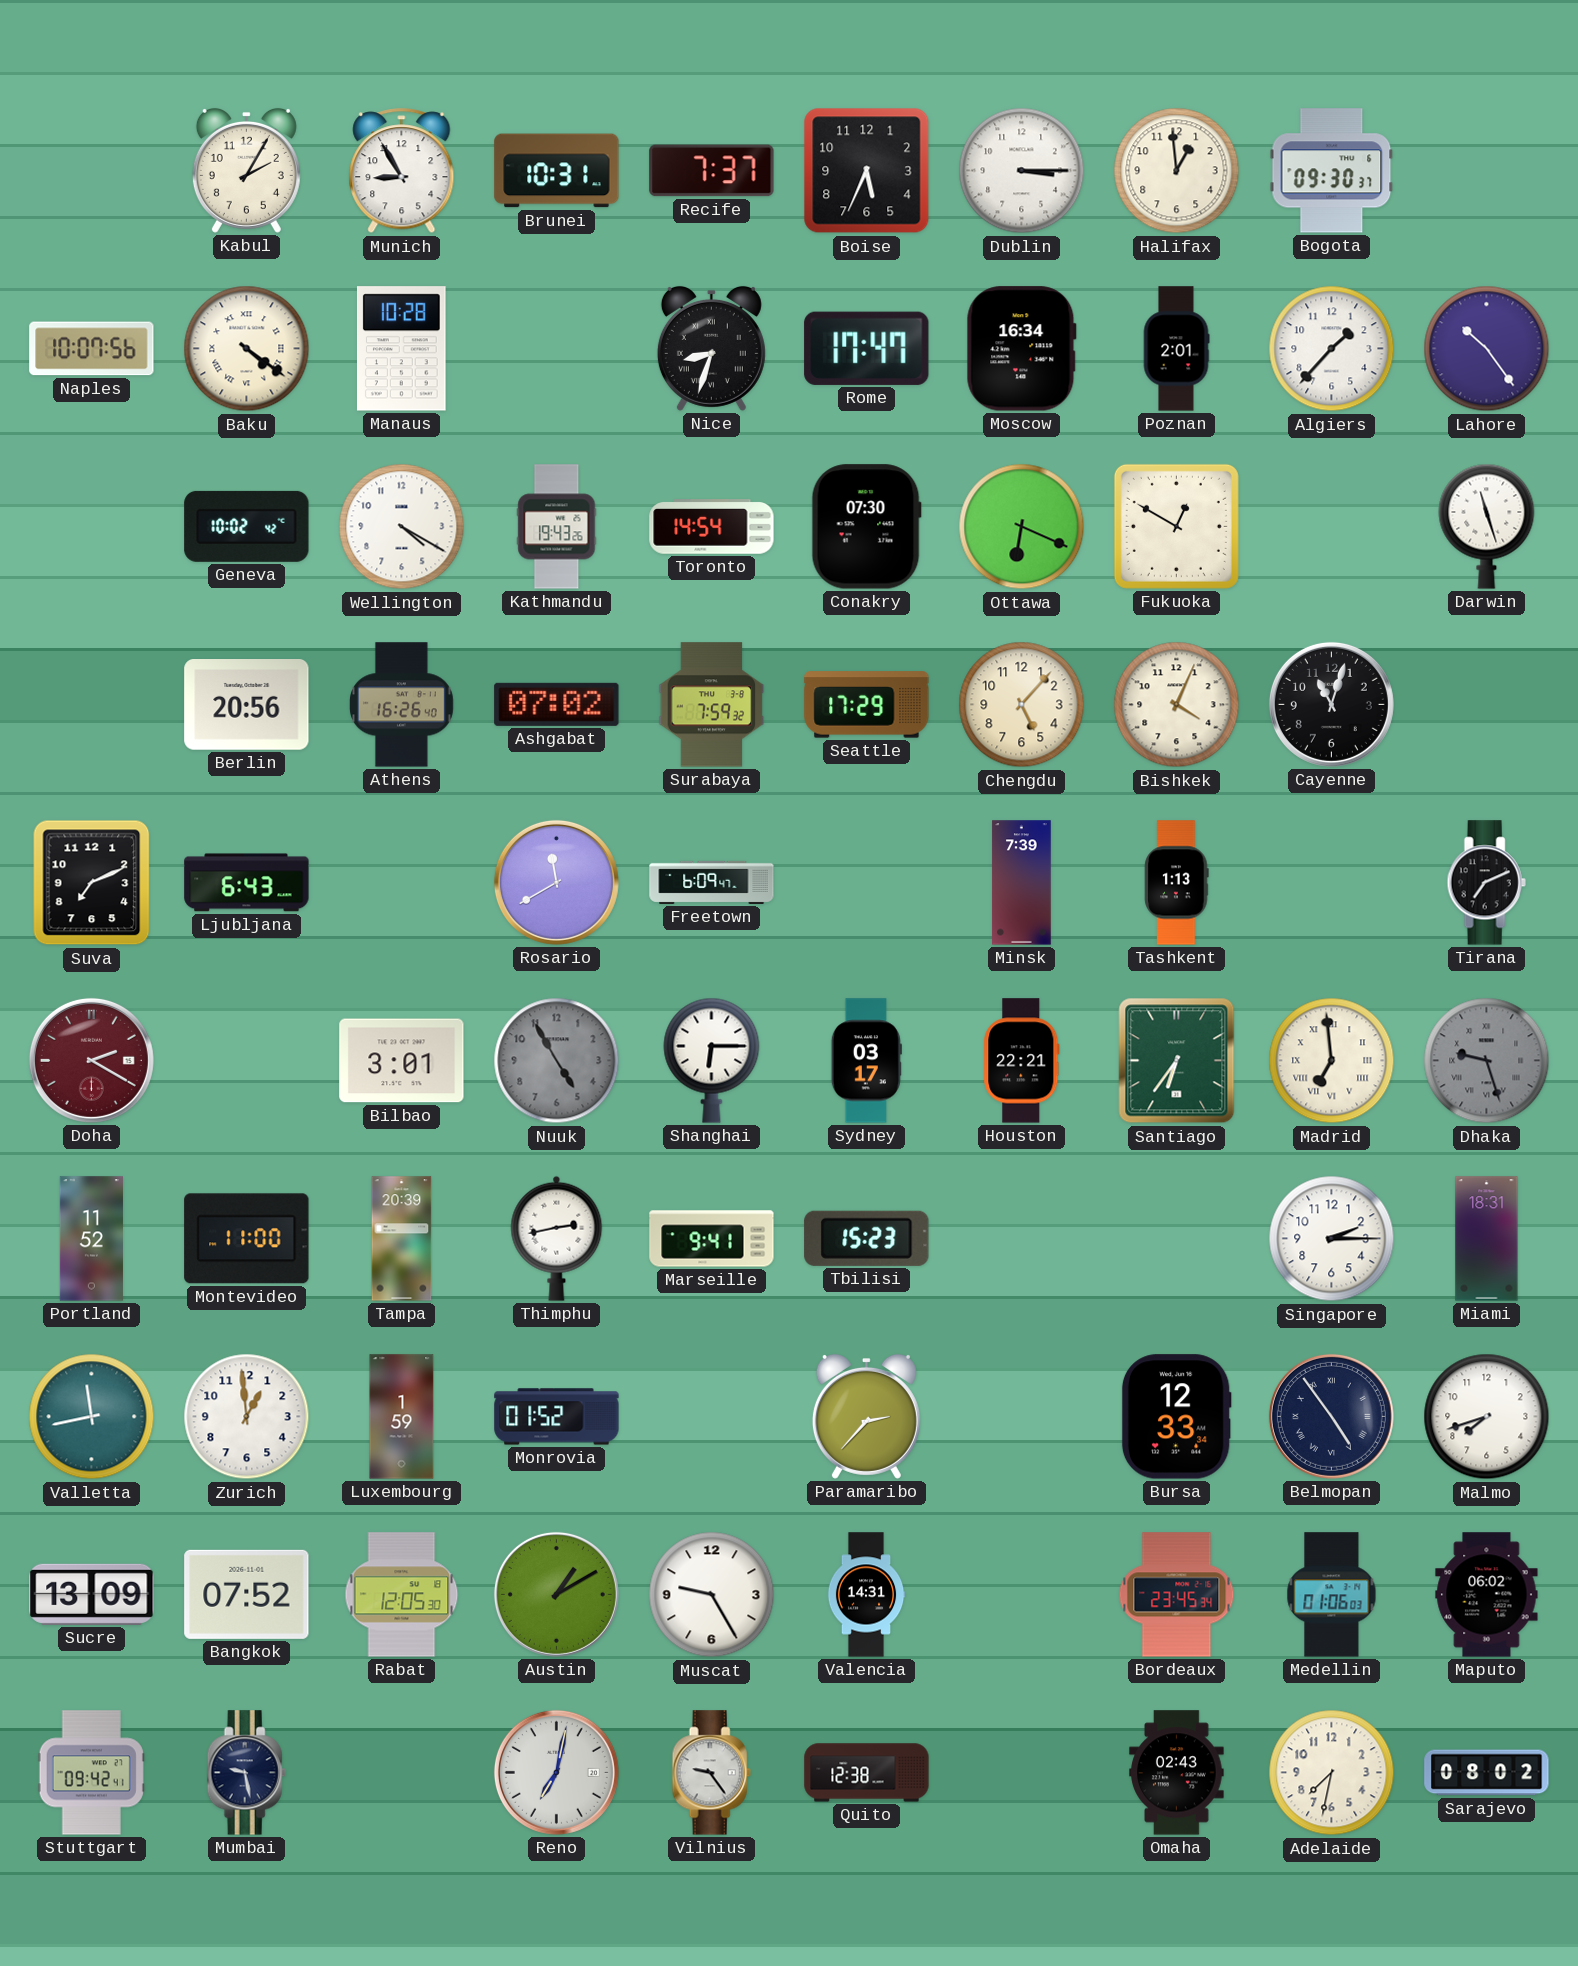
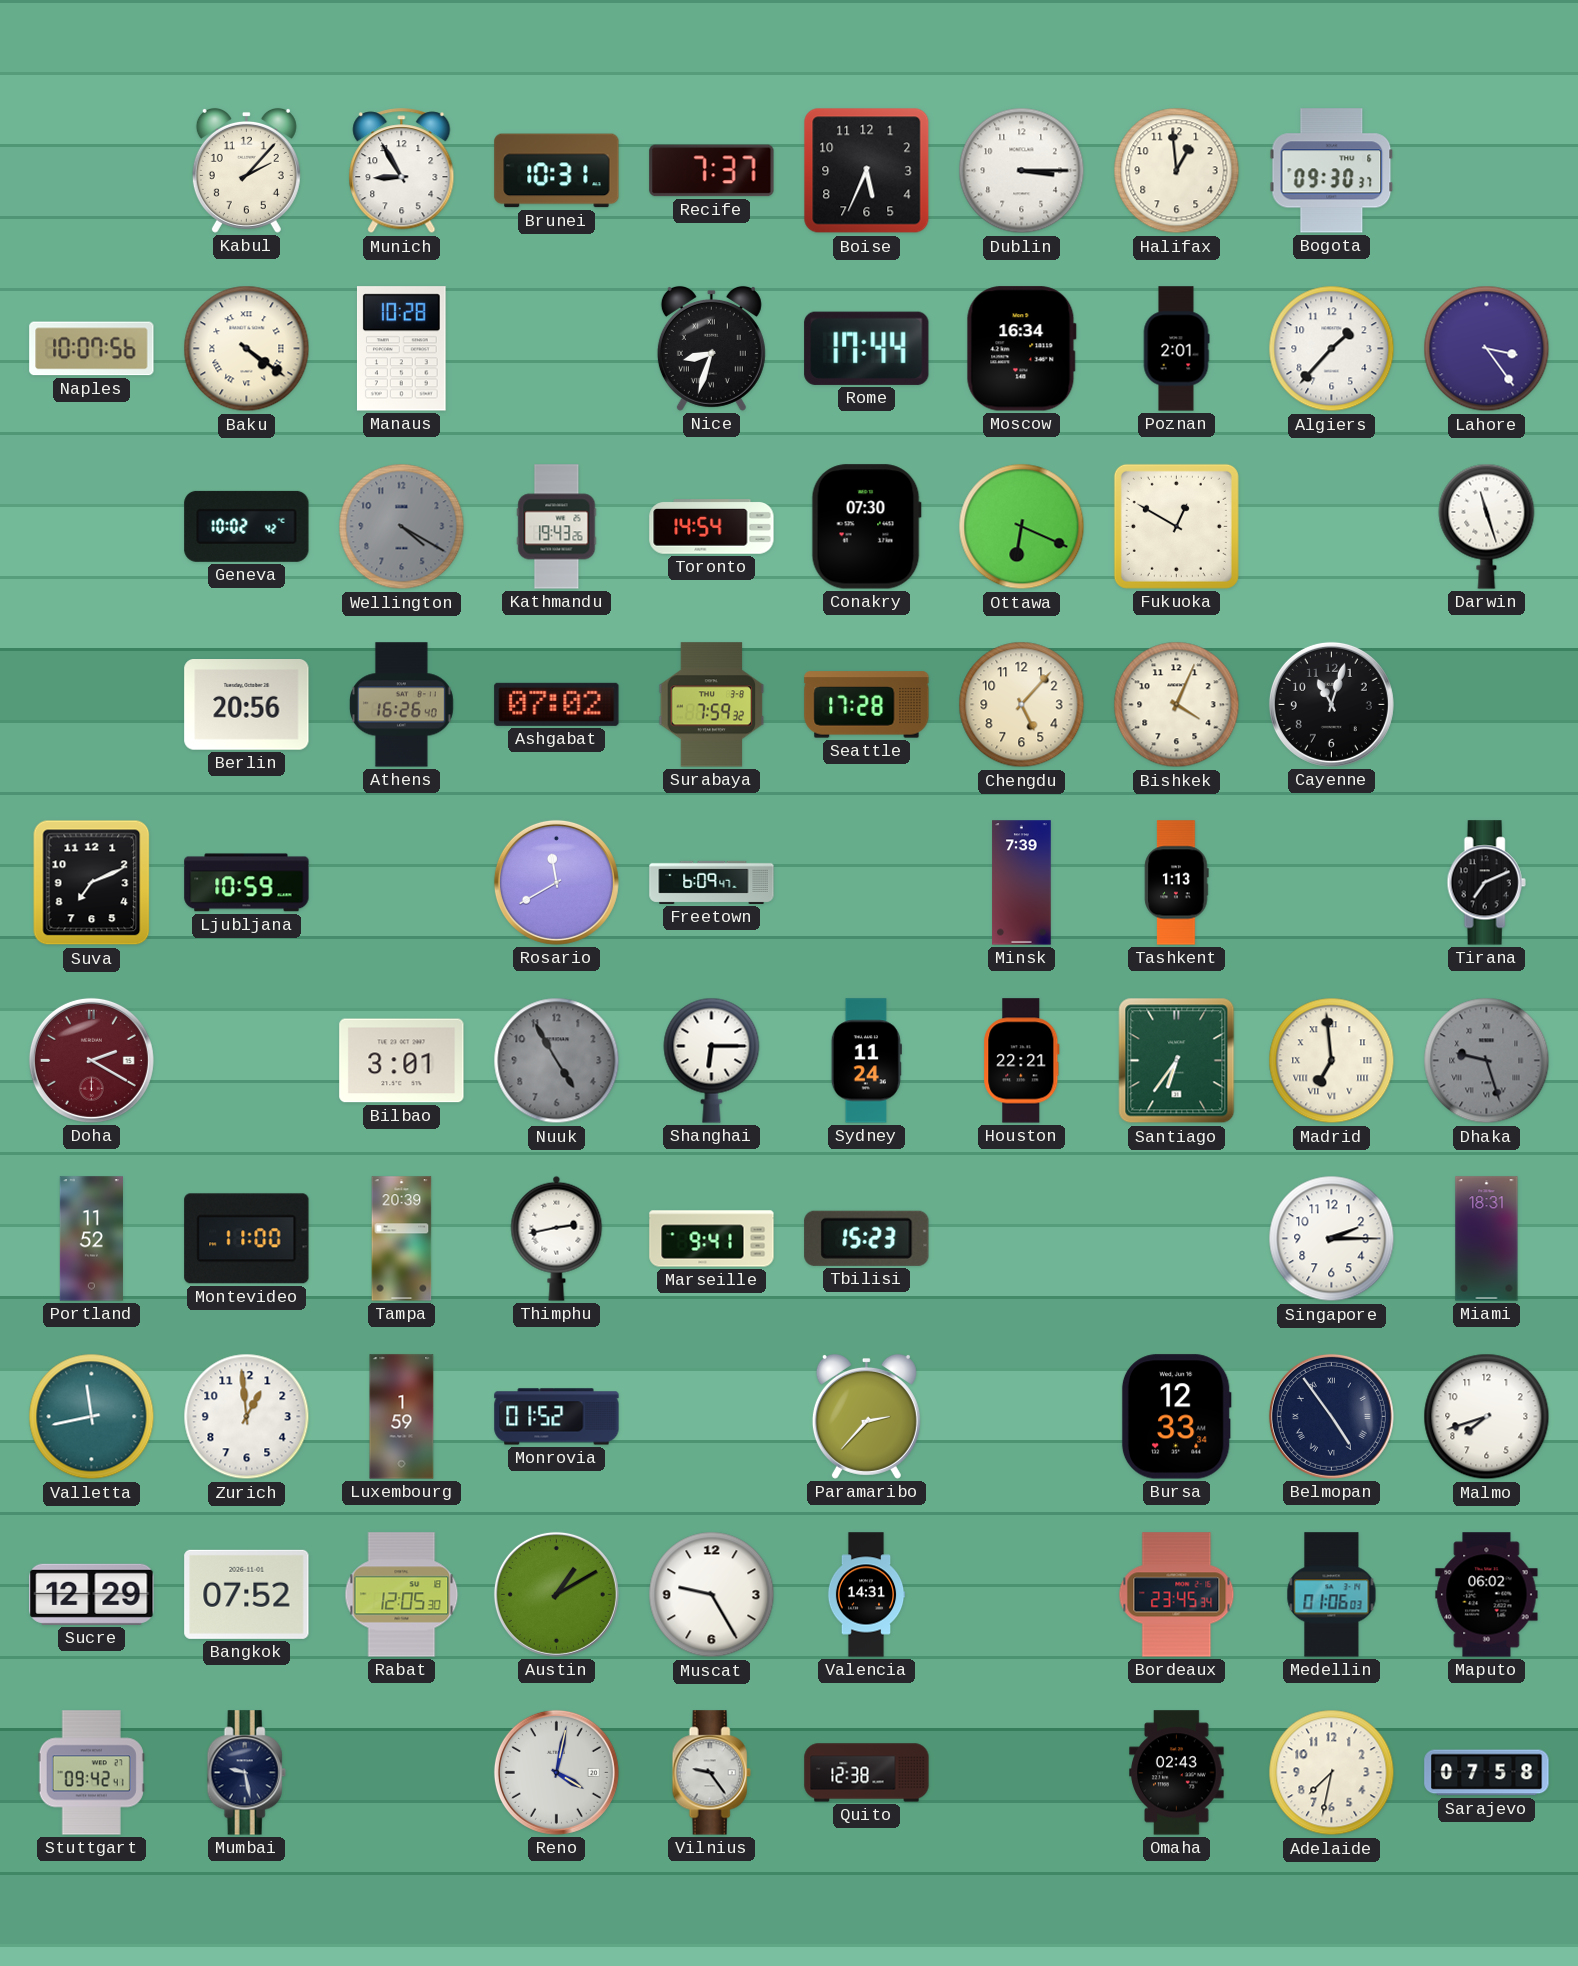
Kabul: 2:05 -> 2:07 (246, 170)
Rome: 17:47 -> 17:44 (867, 348)
Lahore: 10:24 -> 3:24 (1487, 349)
Wellington dial: white -> grey (402, 527)
Seattle: 17:29 -> 17:28 (867, 705)
Ljubljana: 6:43 -> 10:59 (247, 883)
Sydney: 03:17 -> 11:24 (866, 1061)
Sucre: 13:09 -> 12:29 (92, 1594)
Reno: 7:02 -> 4:02 (556, 1772)
Sarajevo: 08:02 -> 07:58 (1487, 1773)
